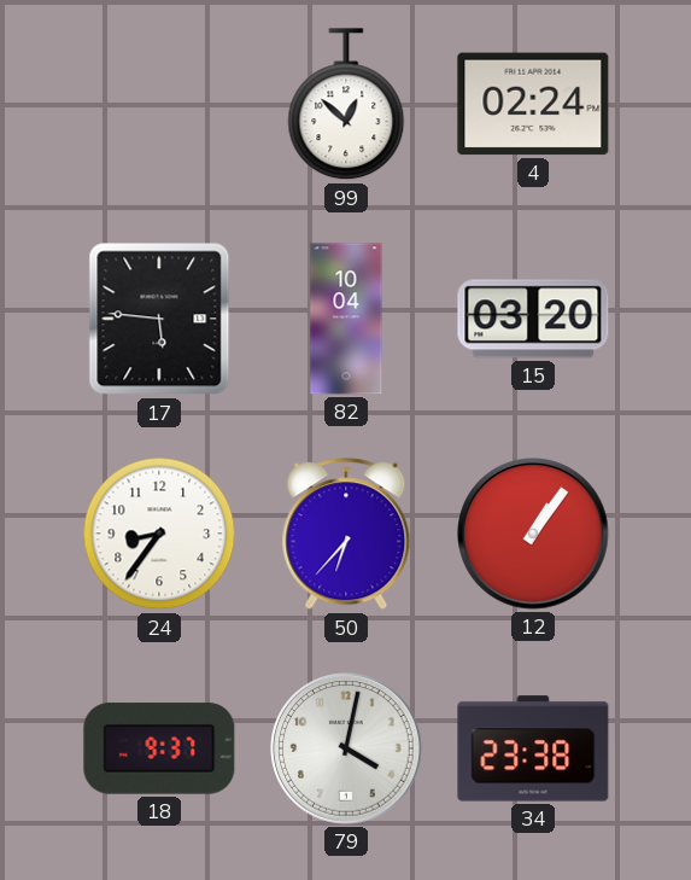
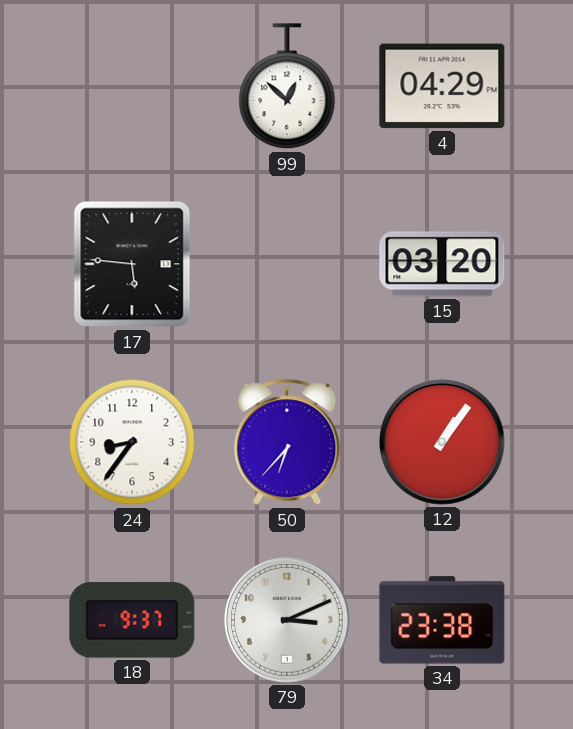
4: 02:24 -> 04:29 (442, 86)
82: 10:04 -> none (346, 319)
79: 4:02 -> 3:11 (287, 620)
